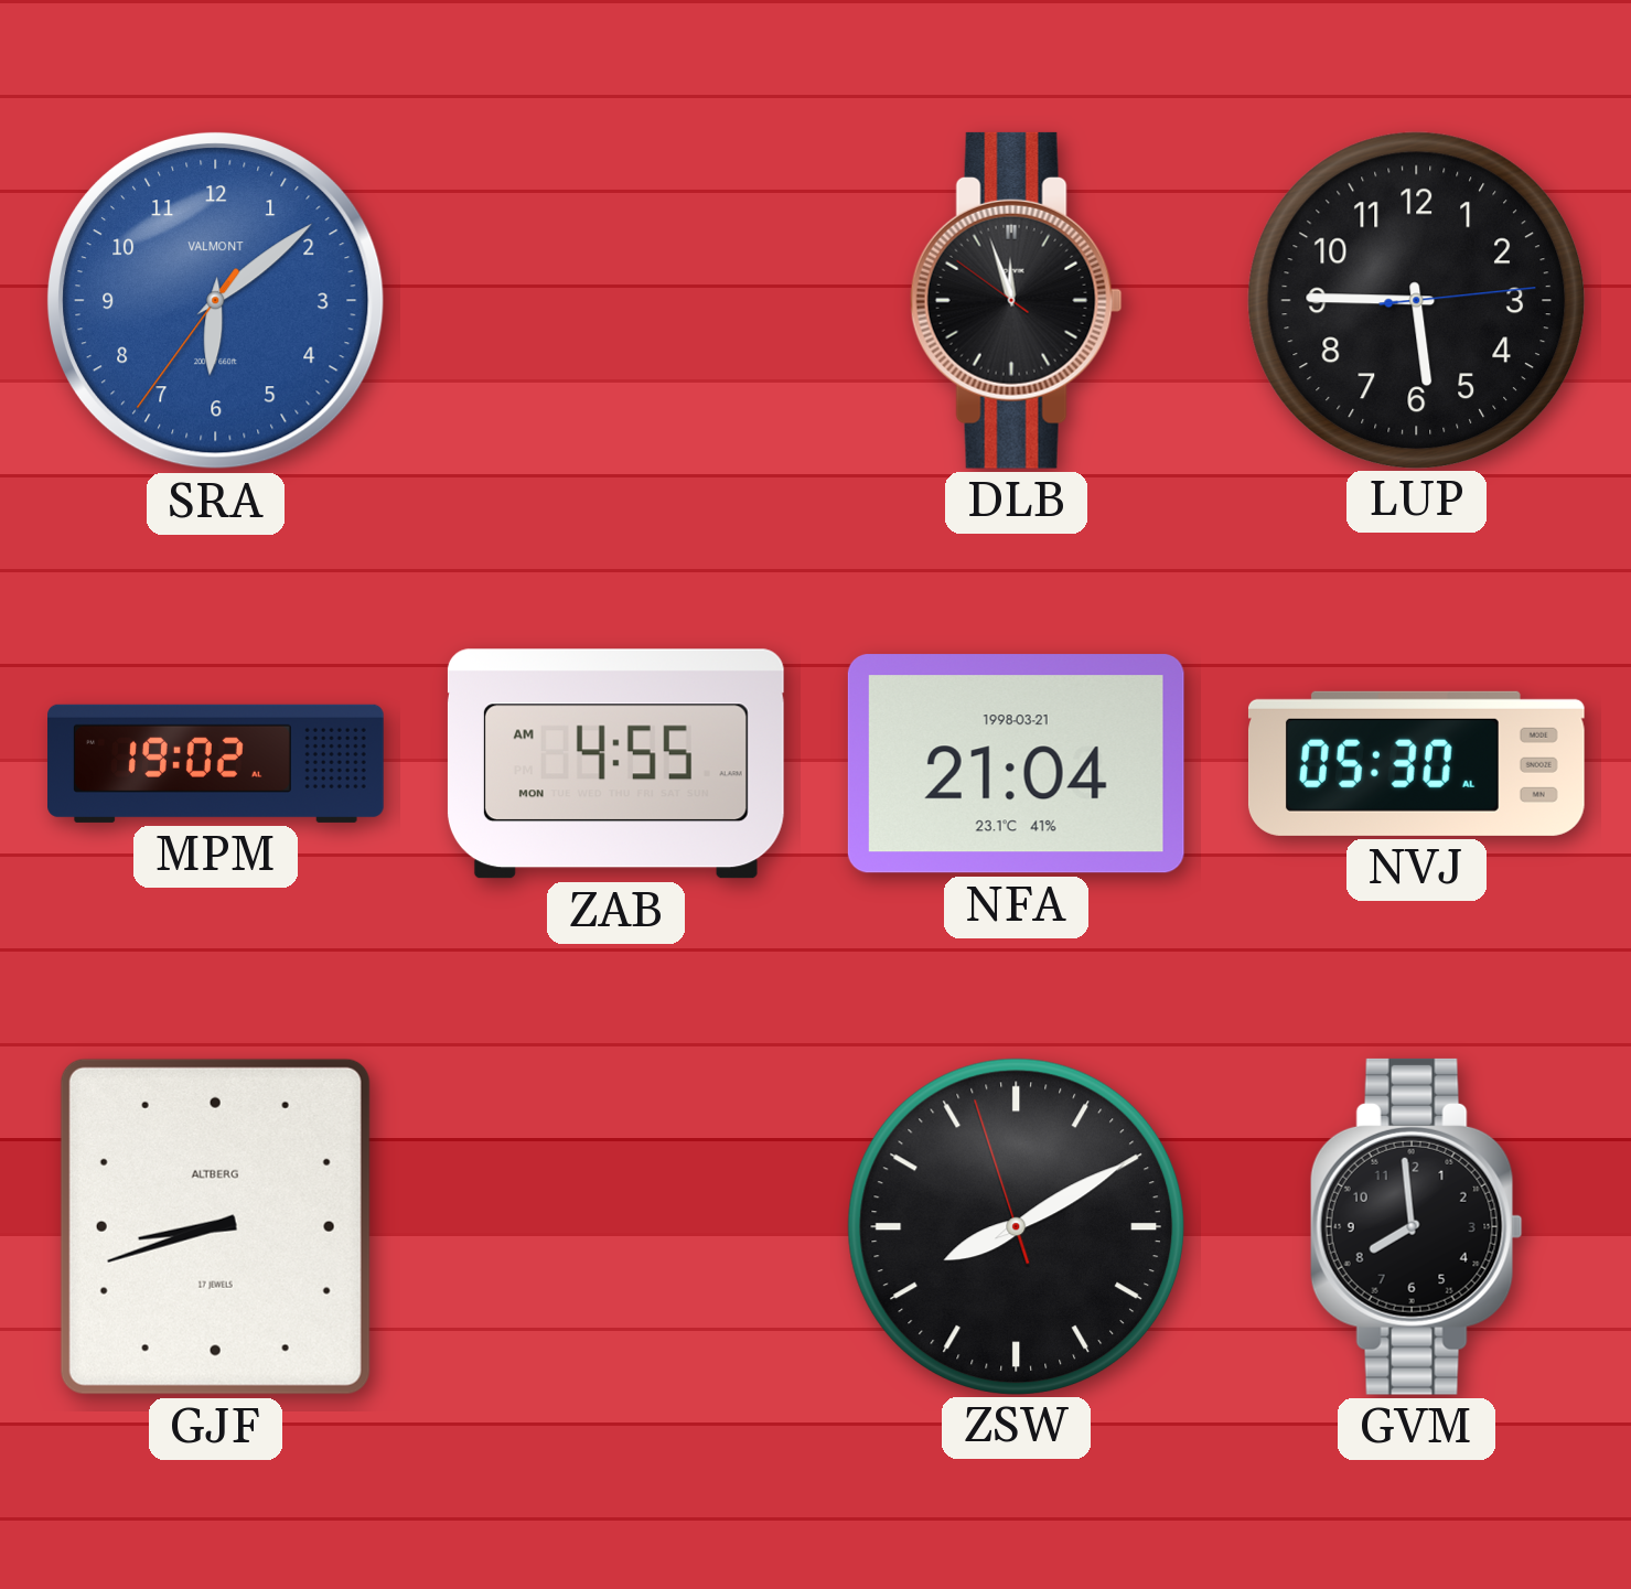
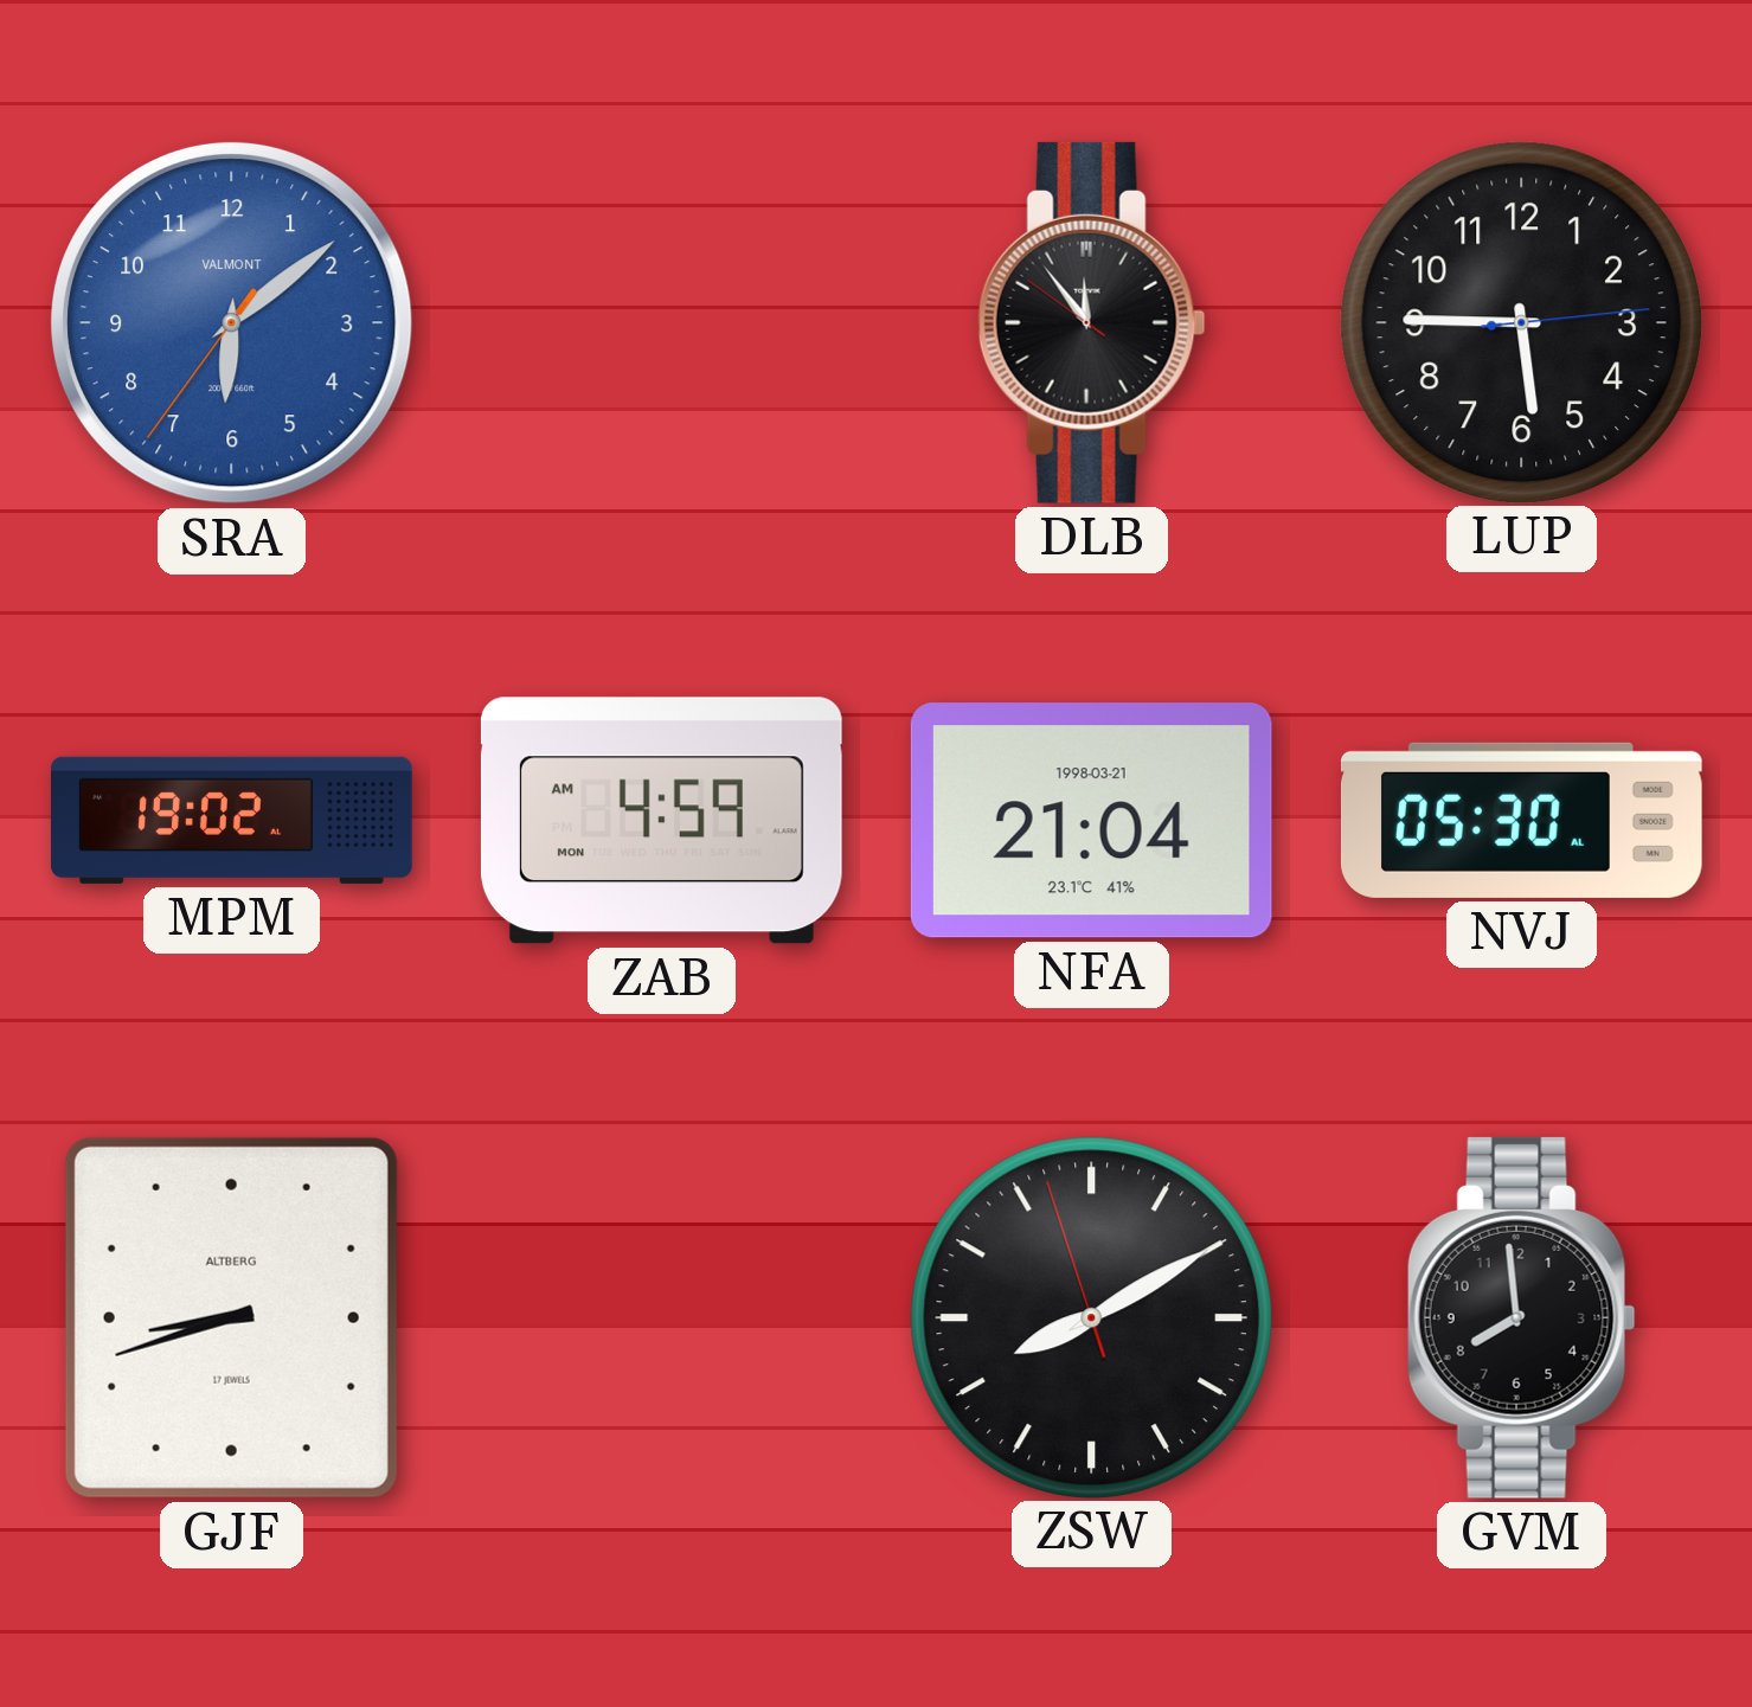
DLB: 11:56 -> 11:53 (1091, 322)
ZAB: 4:55 -> 4:59 (661, 821)
